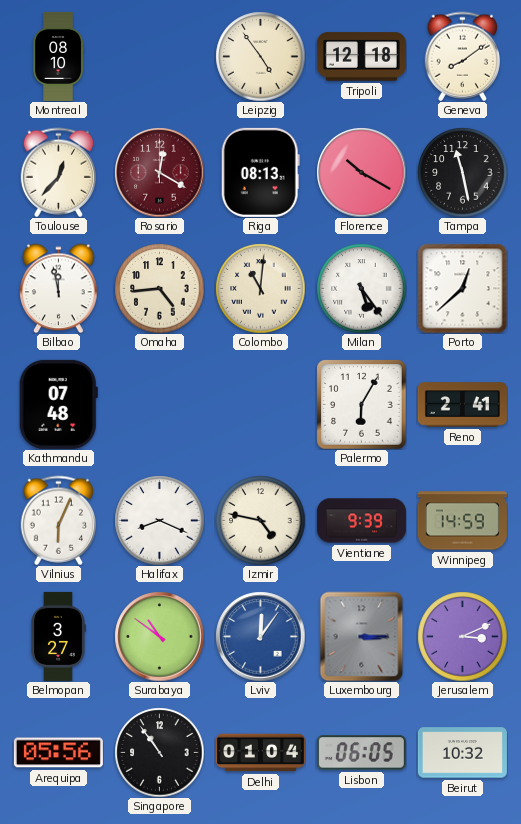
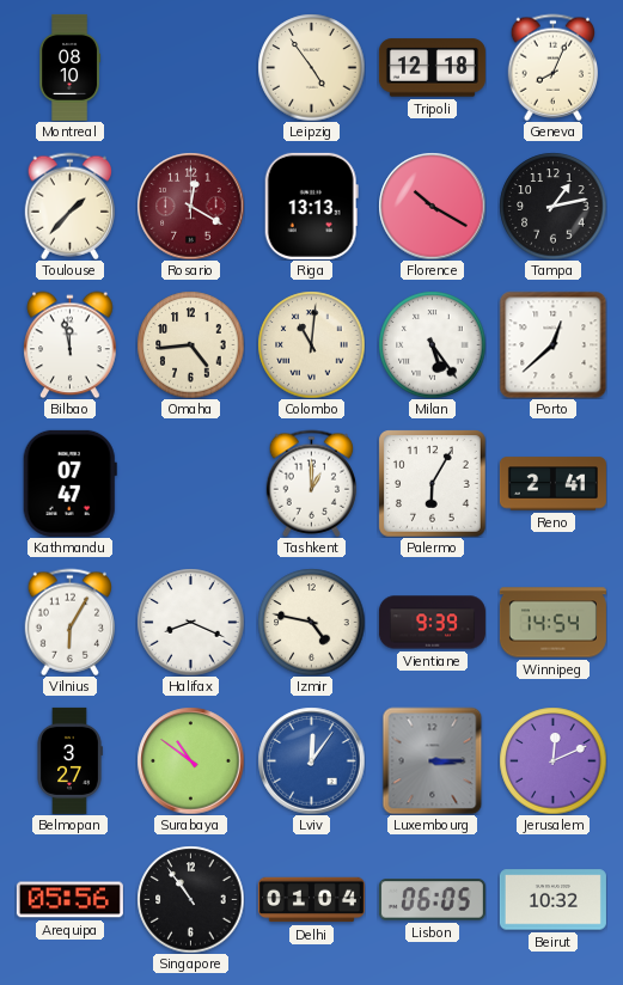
Geneva: 8:09 -> 8:04 (552, 67)
Toulouse: 12:37 -> 1:37 (69, 206)
Riga: 08:13 -> 13:13 (311, 206)
Tampa: 11:28 -> 1:13 (552, 206)
Kathmandu: 07:48 -> 07:47 (69, 483)
Tashkent: none -> 1:00 (311, 483)
Vilnius: 6:04 -> 6:05 (69, 622)
Winnipeg: 14:59 -> 14:54 (552, 623)
Jerusalem: 3:11 -> 12:11 (552, 760)
